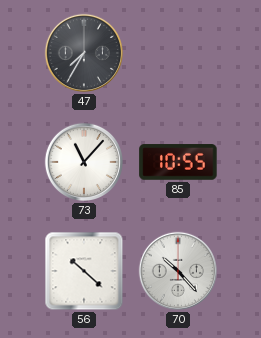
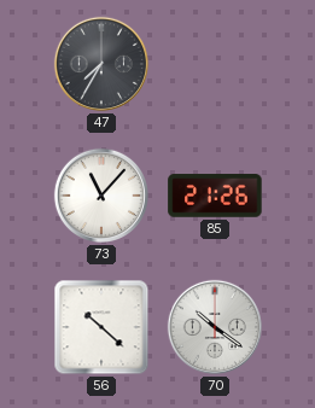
85: 10:55 -> 21:26 (215, 196)
70: 10:23 -> 10:21 (215, 327)
